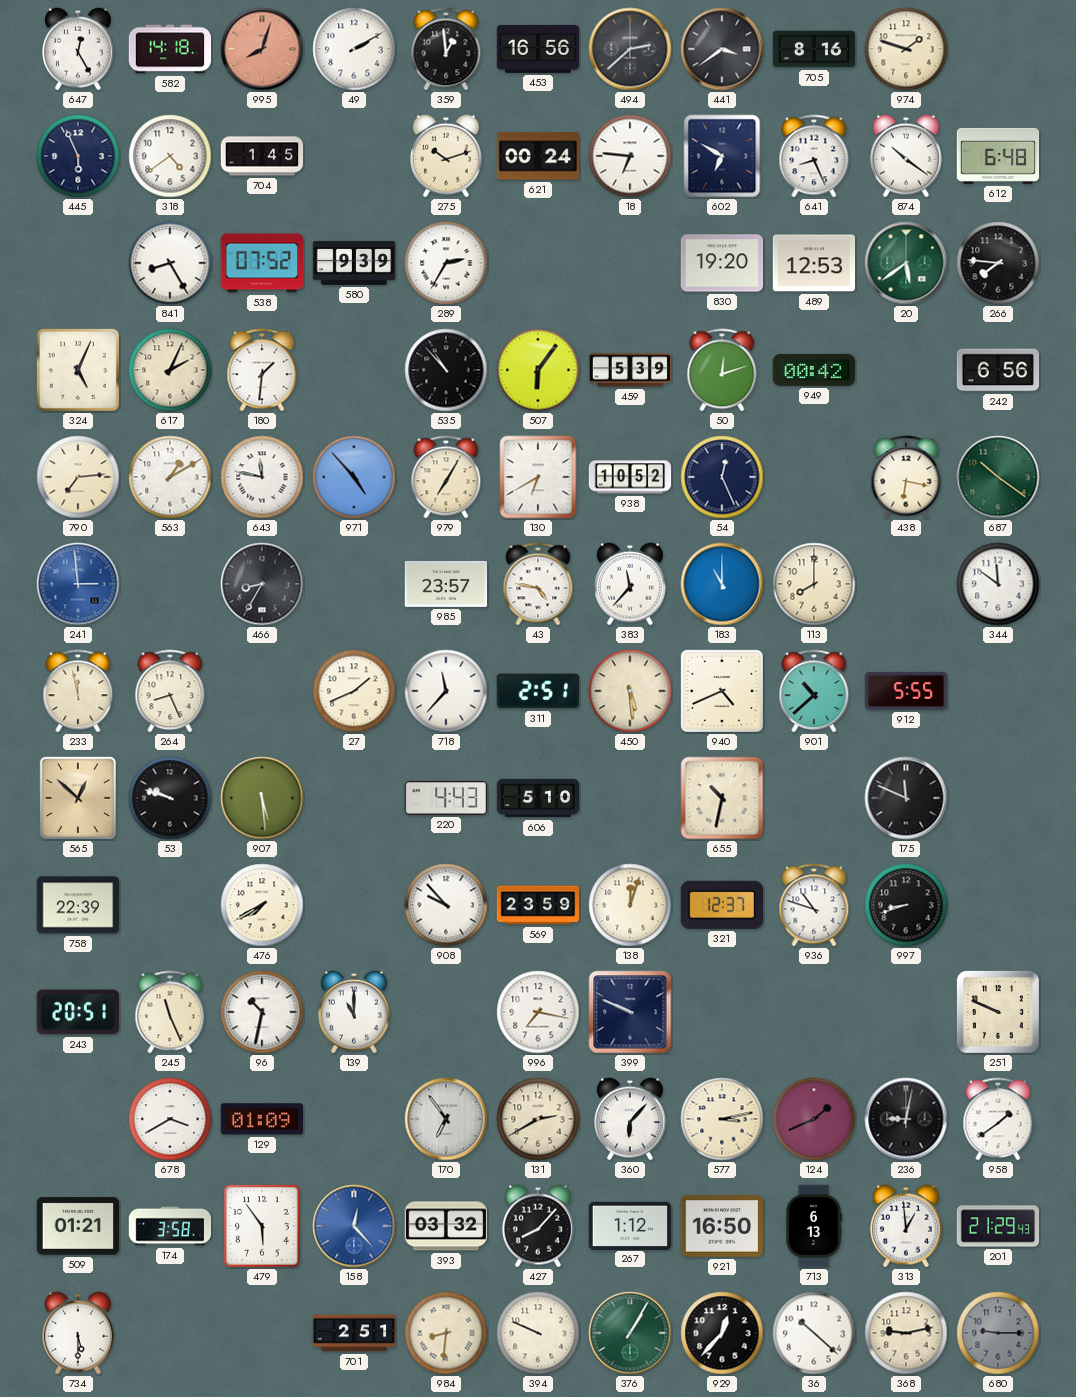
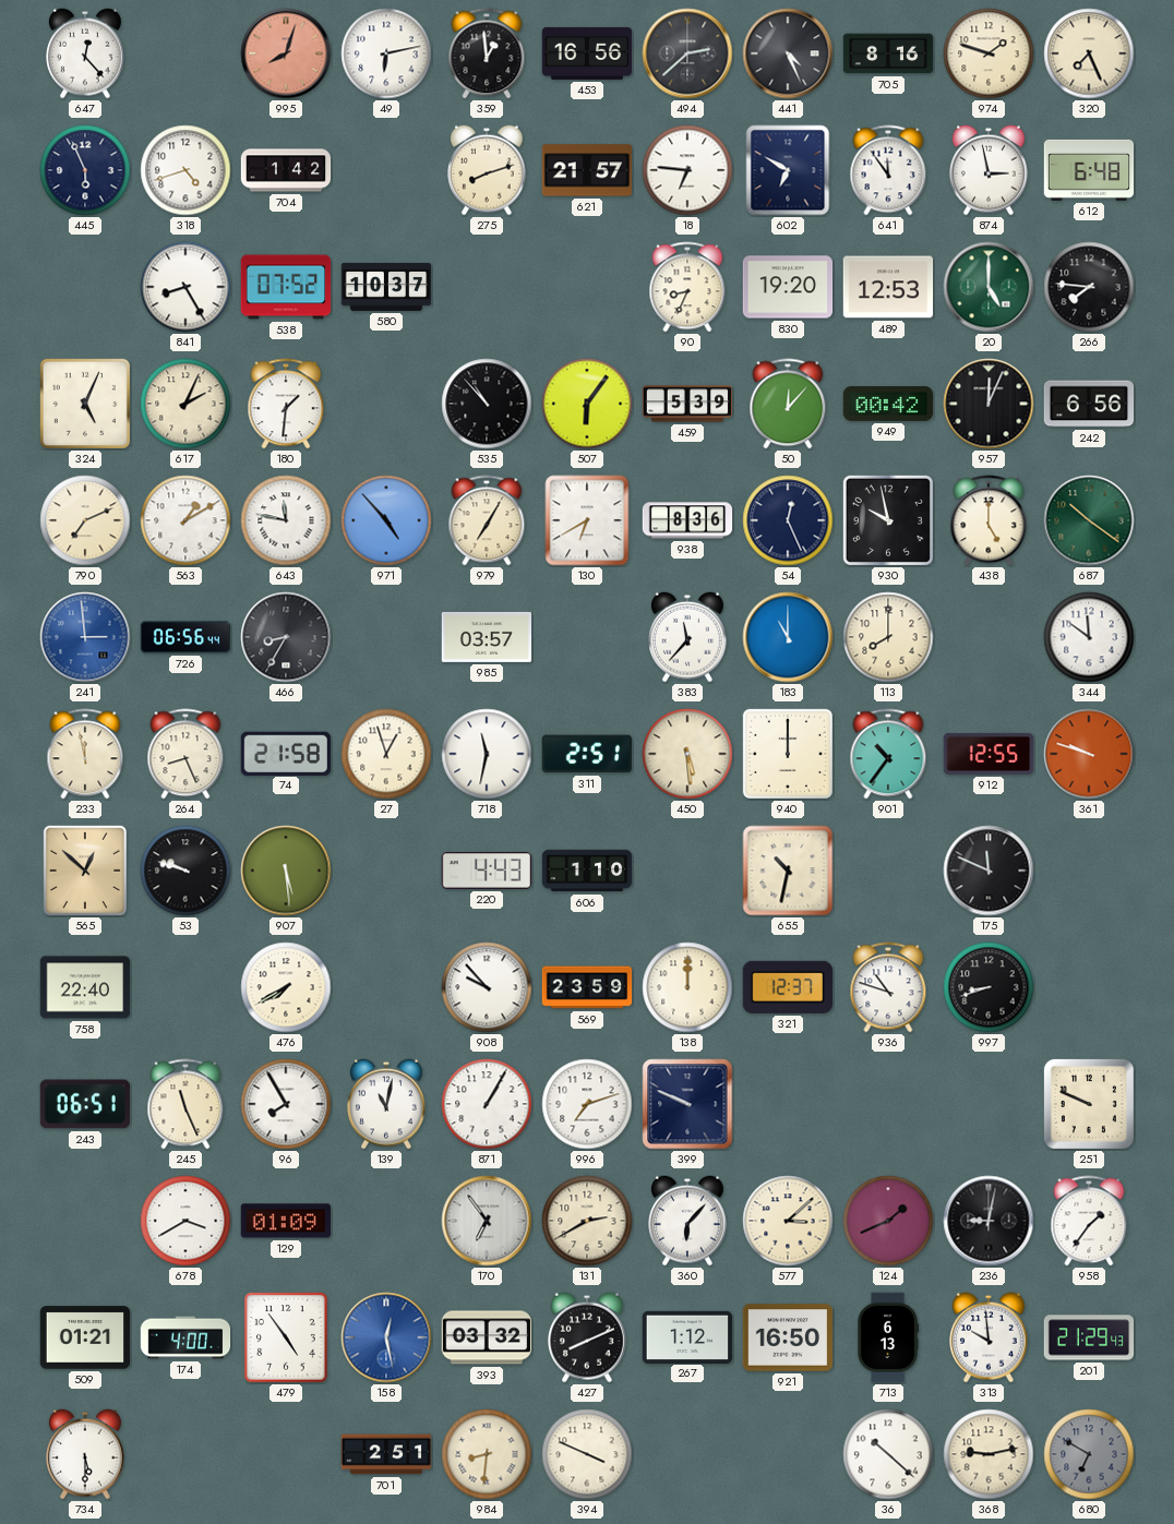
647: 12:25 -> 12:23 (86, 53)
582: 14:18 -> none (170, 49)
49: 2:10 -> 6:13 (386, 53)
441: 3:39 -> 4:26 (788, 53)
320: none -> 7:26 (1089, 53)
318: 4:39 -> 4:42 (185, 170)
704: 1:45 -> 1:42 (286, 170)
275: 10:12 -> 8:12 (488, 170)
621: 00:24 -> 21:57 (586, 170)
641: 8:26 -> 11:54 (888, 170)
874: 10:21 -> 2:58 (990, 170)
580: 9:39 -> 10:37 (386, 287)
289: 2:35 -> none (446, 263)
90: none -> 8:34 (687, 287)
20: 5:39 -> 5:00 (989, 287)
50: 12:12 -> 12:07 (788, 404)
957: none -> 12:04 (989, 404)
790: 7:14 -> 7:11 (85, 520)
938: 10:52 -> 8:36 (687, 520)
930: none -> 9:58 (888, 520)
438: 6:17 -> 5:00 (989, 520)
726: none -> 06:56 (185, 637)
985: 23:57 -> 03:57 (487, 637)
43: 4:47 -> none (538, 584)
74: none -> 21:58 (286, 753)
27: 1:41 -> 12:57 (386, 754)
718: 11:37 -> 11:32 (487, 754)
940: 4:41 -> 12:00 (788, 754)
901: 10:38 -> 10:36 (888, 754)
912: 5:55 -> 12:55 (989, 754)
361: none -> 9:48 (1089, 754)
606: 5:10 -> 1:10 (587, 871)
758: 22:39 -> 22:40 (85, 987)
138: 12:03 -> 12:00 (687, 987)
243: 20:51 -> 06:51 (84, 1104)
96: 10:32 -> 7:55 (286, 1104)
139: 11:00 -> 11:02 (387, 1104)
871: none -> 1:05 (487, 1104)
996: 7:17 -> 7:12 (587, 1104)
577: 3:13 -> 3:08 (788, 1221)
958: 1:39 -> 1:36 (1089, 1221)
174: 3:58 -> 4:00 (185, 1337)
479: 5:54 -> 4:54 (287, 1337)
158: 12:23 -> 12:28 (386, 1337)
427: 8:07 -> 8:11 (588, 1337)
313: 12:59 -> 9:59 (990, 1337)
394: 9:49 -> 3:49 (587, 1454)
376: 1:05 -> none (630, 1333)
929: 12:37 -> none (722, 1333)
680: 9:15 -> 6:50 (1089, 1454)
